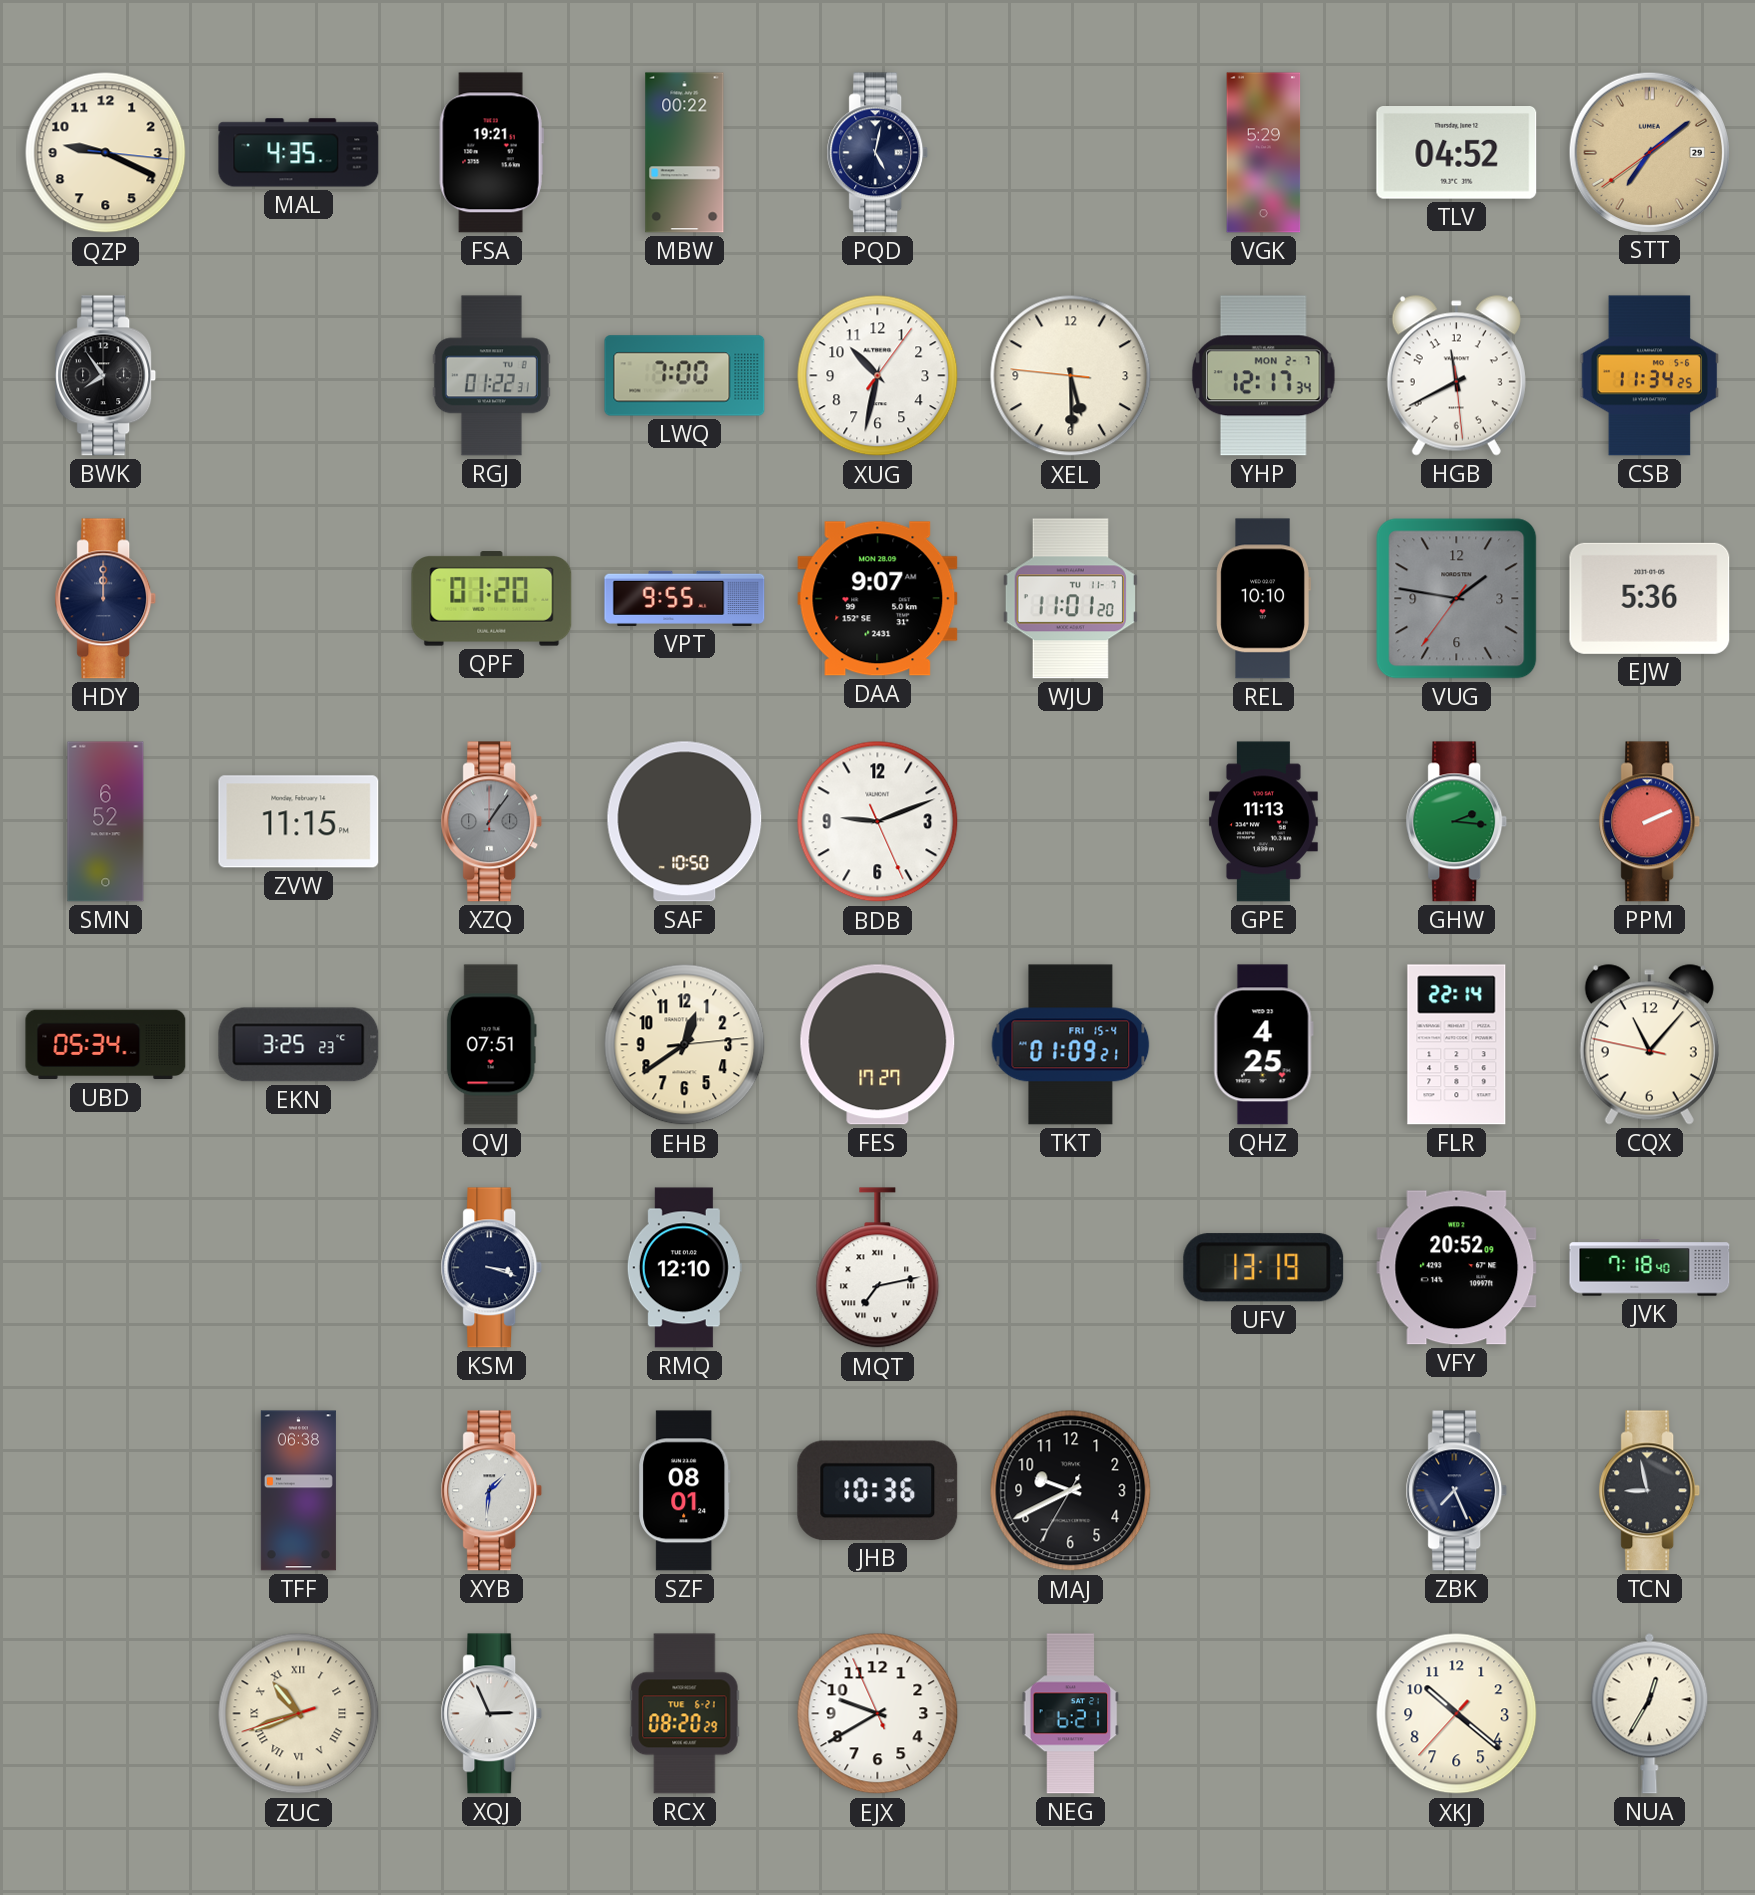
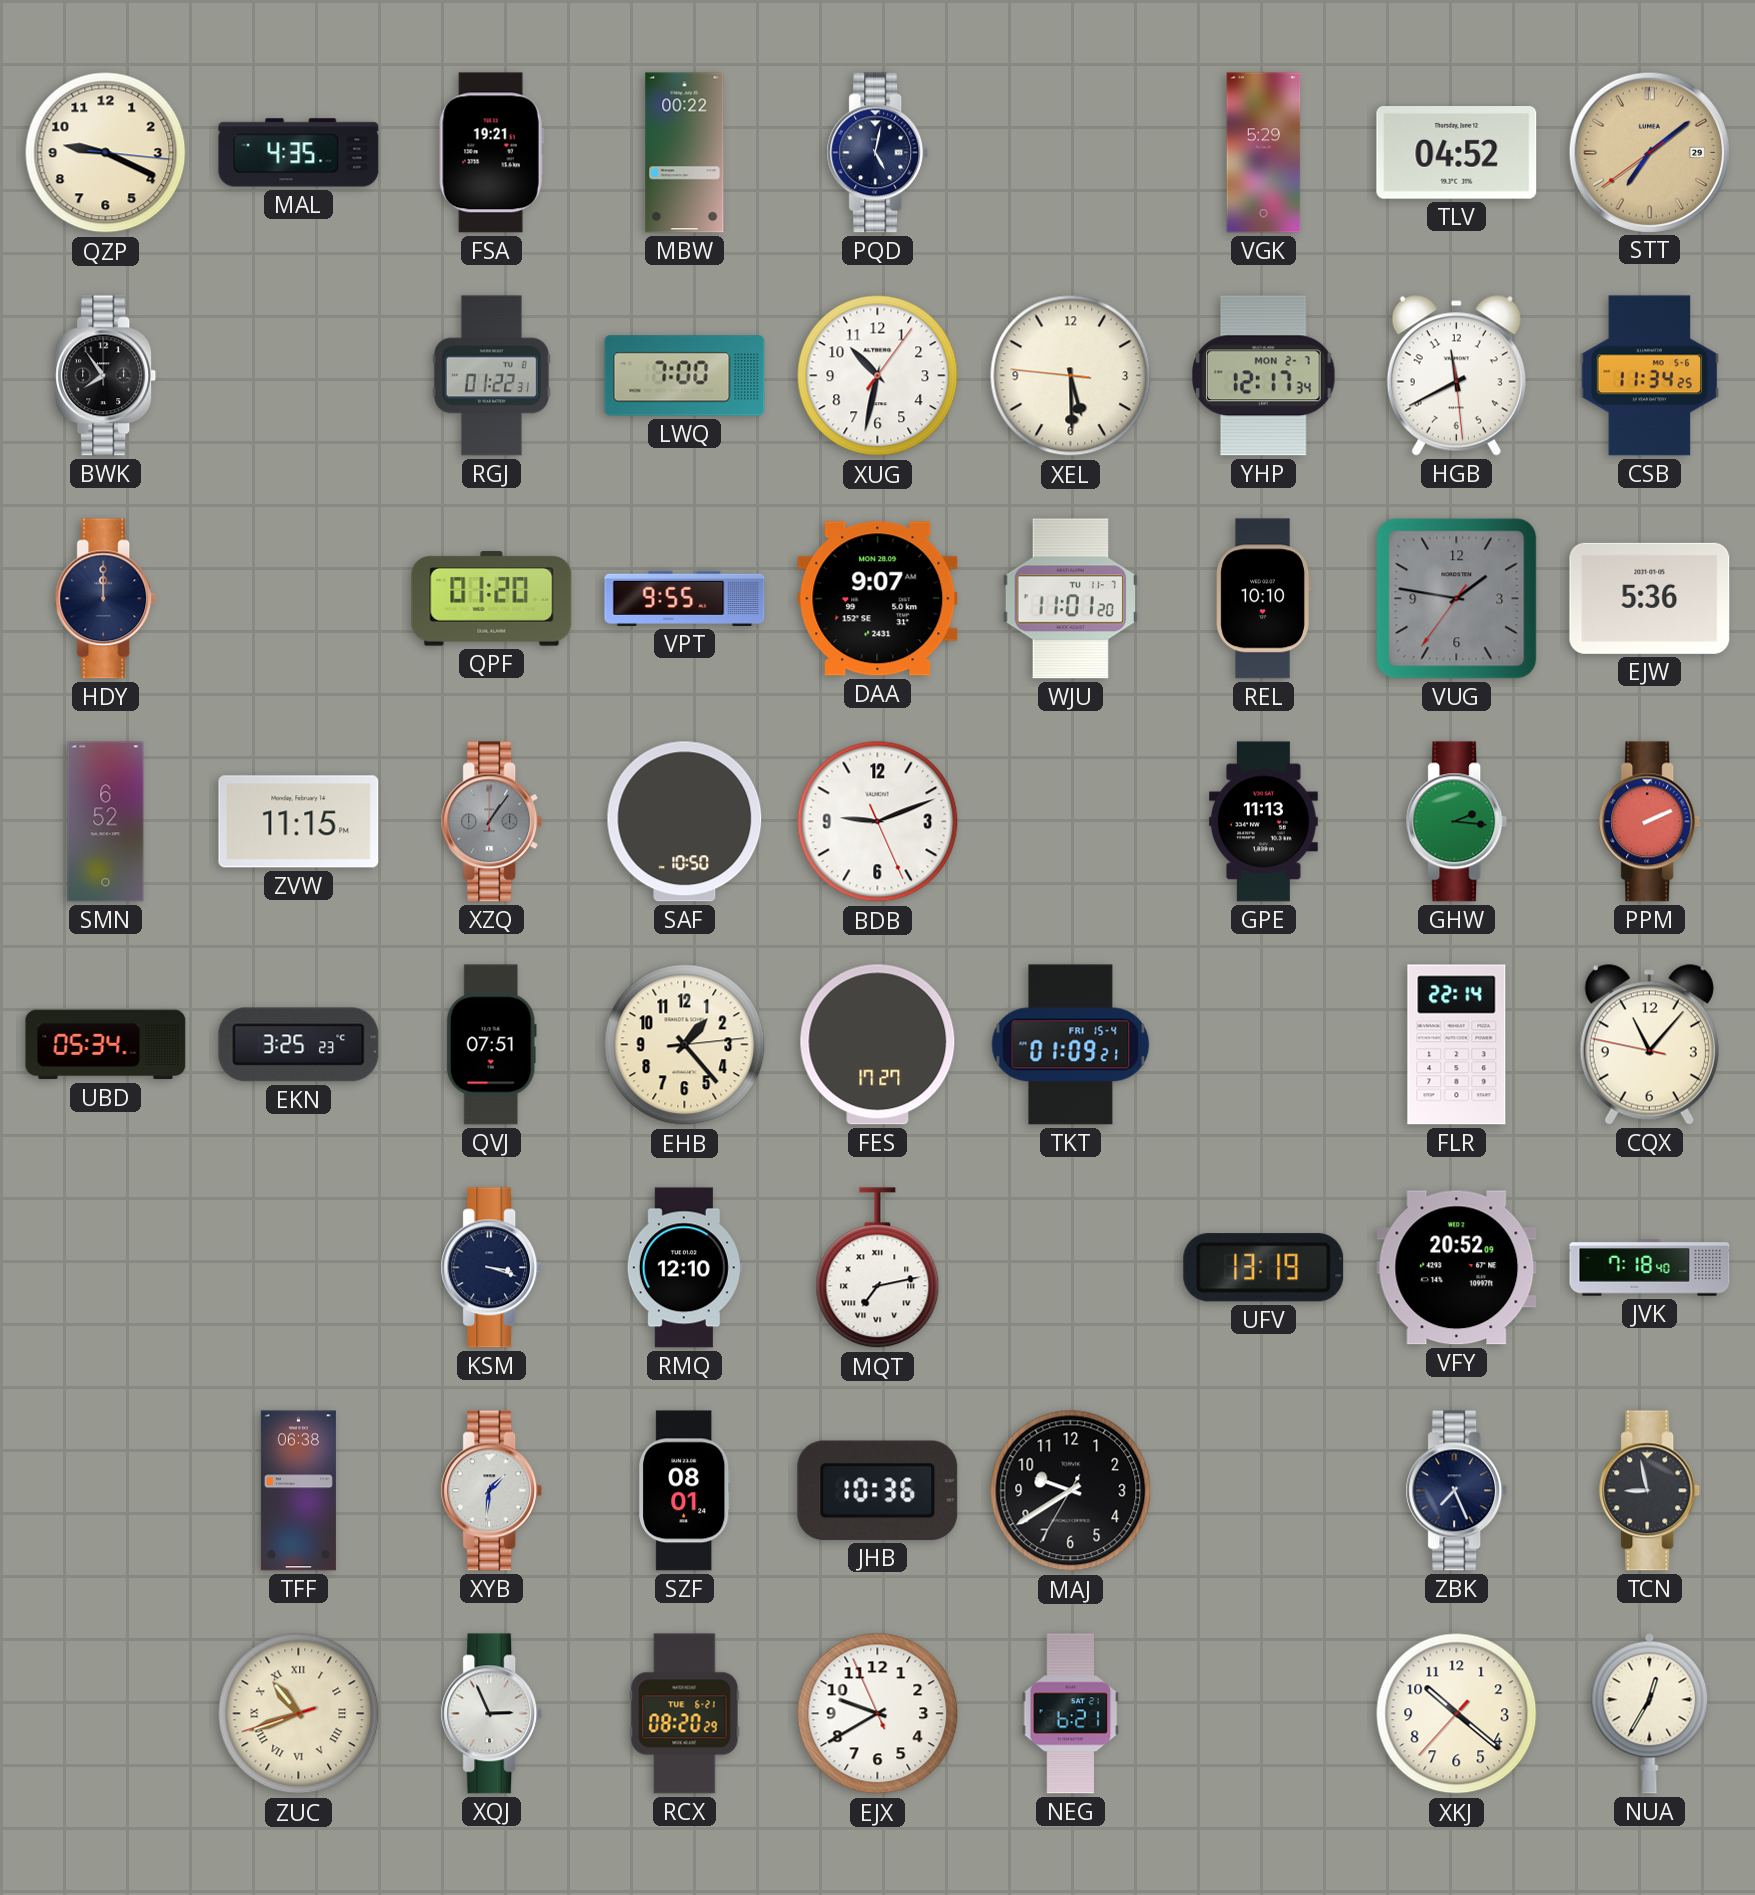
EHB: 12:39 -> 1:23 (685, 1045)
QHZ: 4:25 -> none (1263, 1045)
MAJ: 9:40 -> 9:39 (1071, 1491)
